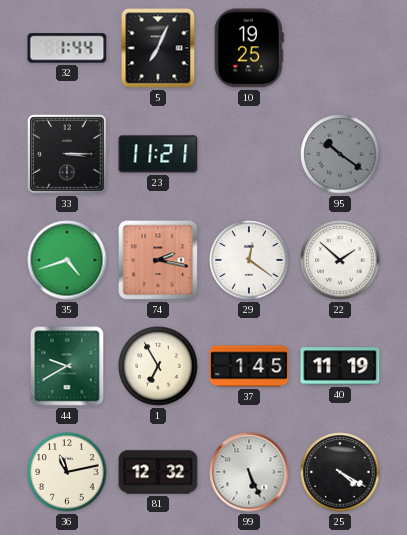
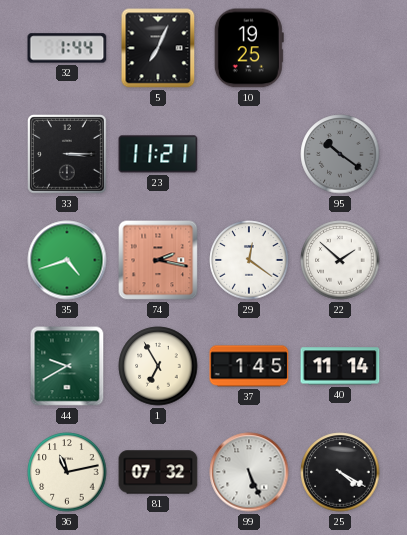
40: 11:19 -> 11:14 (340, 366)
81: 12:32 -> 07:32 (158, 472)
